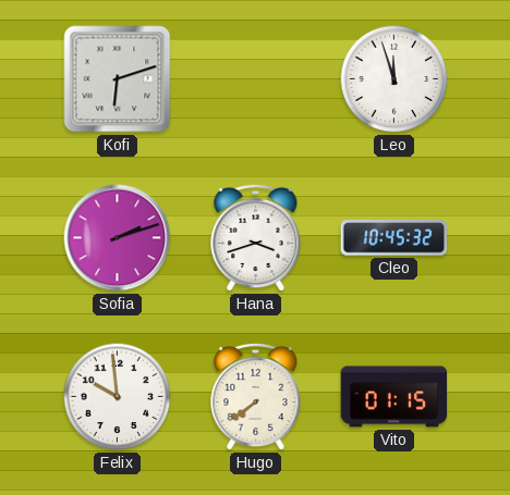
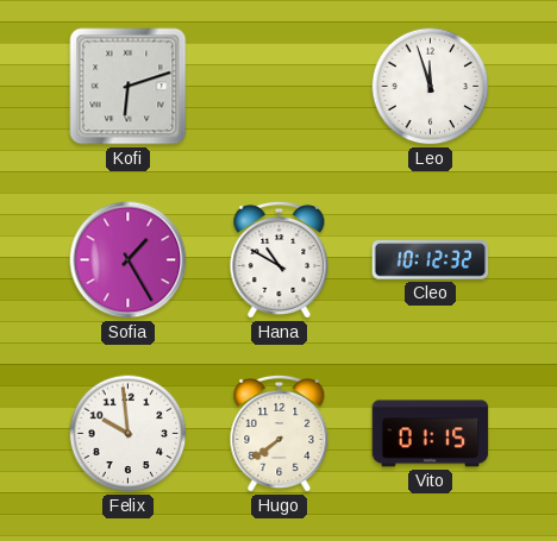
Sofia: 2:12 -> 1:25 (129, 260)
Hana: 3:42 -> 10:50 (280, 259)
Cleo: 10:45 -> 10:12 (431, 260)
